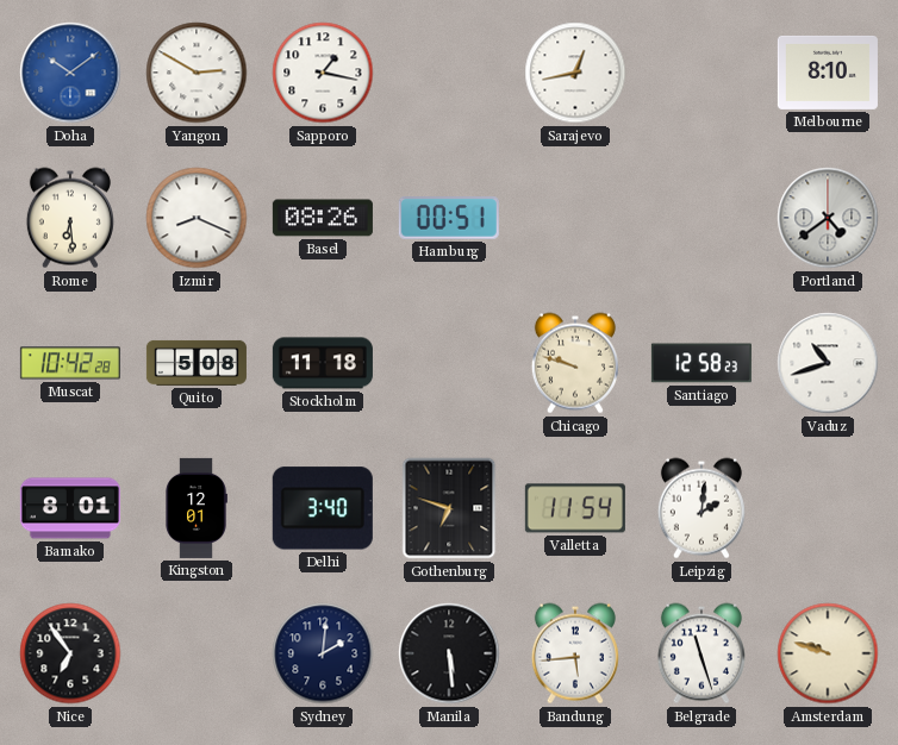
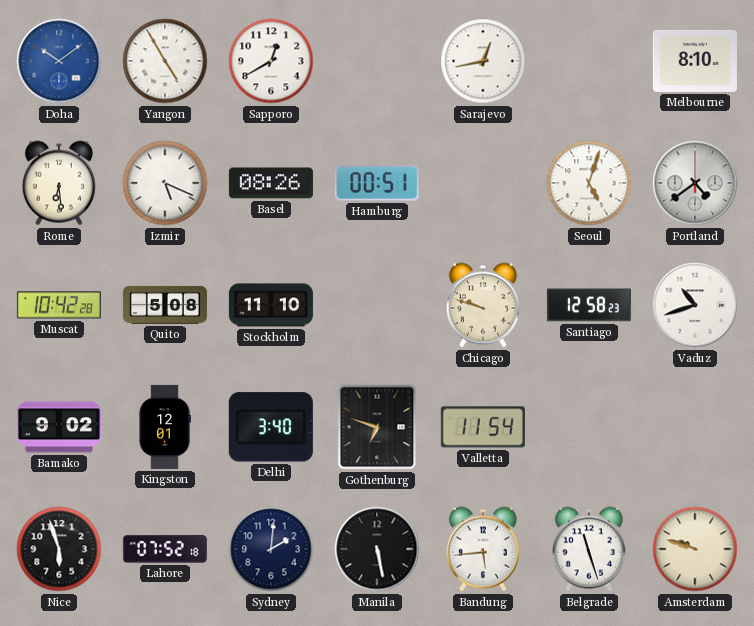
Yangon: 2:50 -> 4:55 (165, 61)
Sapporo: 1:17 -> 12:40 (271, 61)
Izmir: 8:19 -> 5:19 (165, 183)
Seoul: none -> 5:03 (589, 183)
Stockholm: 11:18 -> 11:10 (271, 305)
Bamako: 8:01 -> 9:02 (59, 427)
Leipzig: 2:01 -> none (701, 508)
Nice: 6:54 -> 5:57 (59, 549)
Lahore: none -> 07:52 (165, 549)
Manila: 5:29 -> 5:28 (377, 549)
